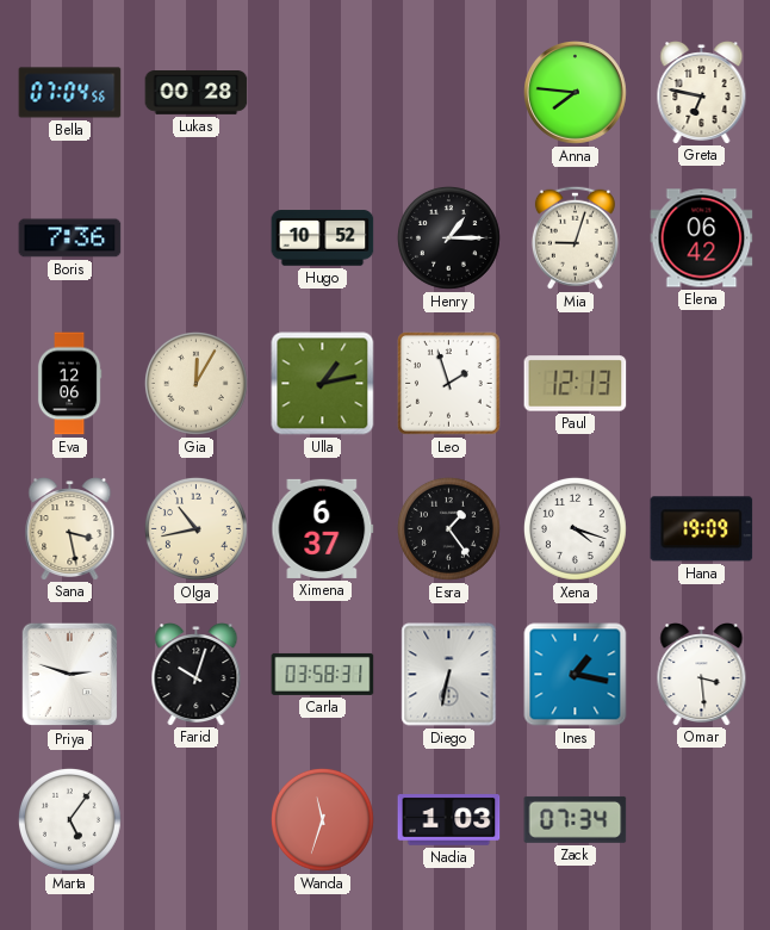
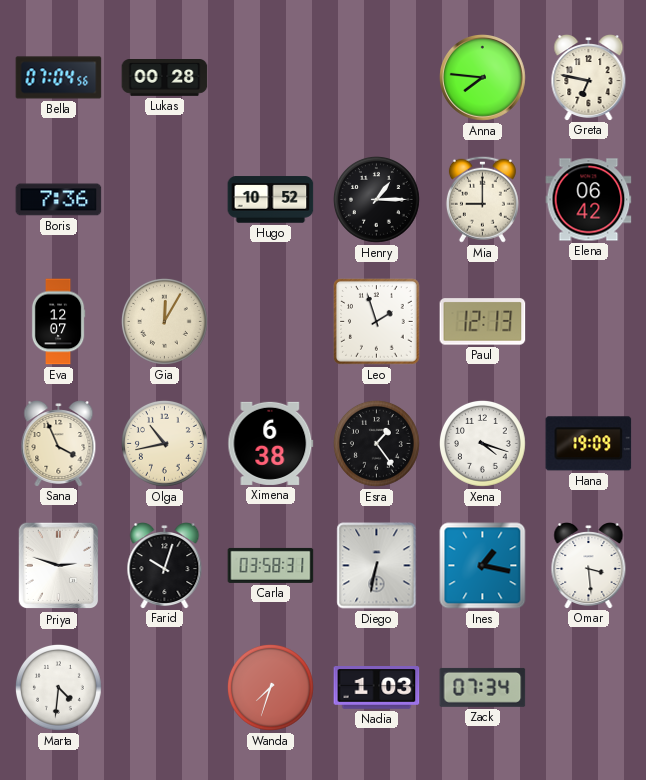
Mia: 9:03 -> 9:00 (482, 199)
Eva: 12:06 -> 12:07 (58, 322)
Ulla: 1:13 -> none (323, 384)
Sana: 3:28 -> 3:56 (59, 444)
Ximena: 6:37 -> 6:38 (271, 443)
Marta: 5:06 -> 4:31 (58, 687)
Wanda: 11:33 -> 7:33 (270, 687)
